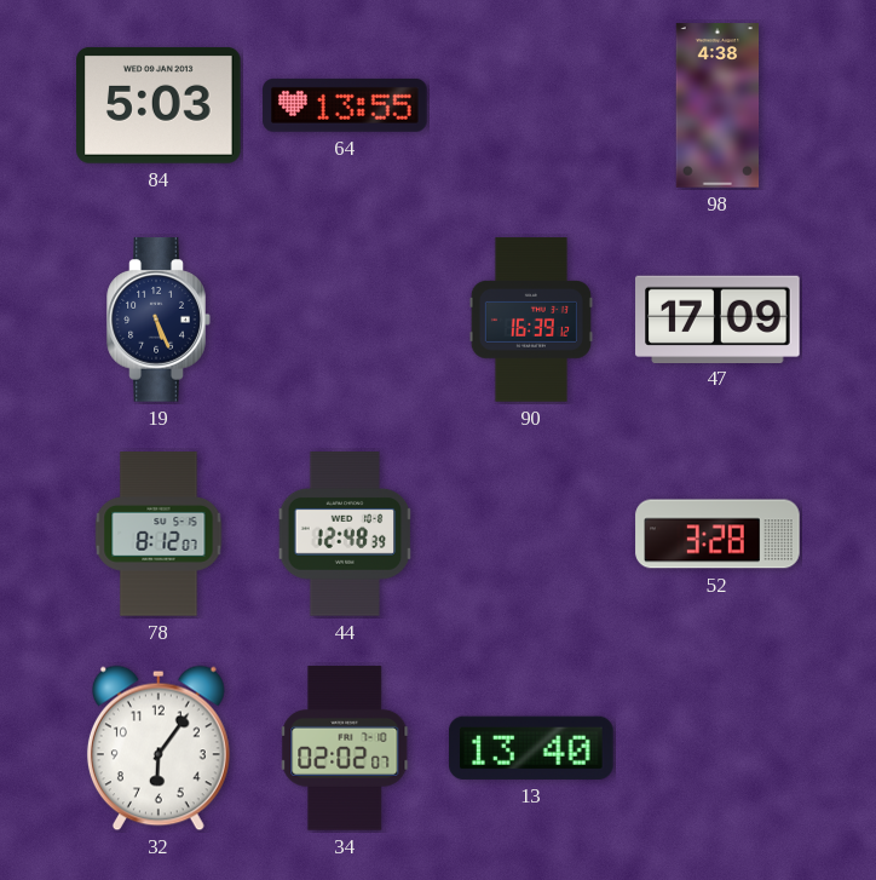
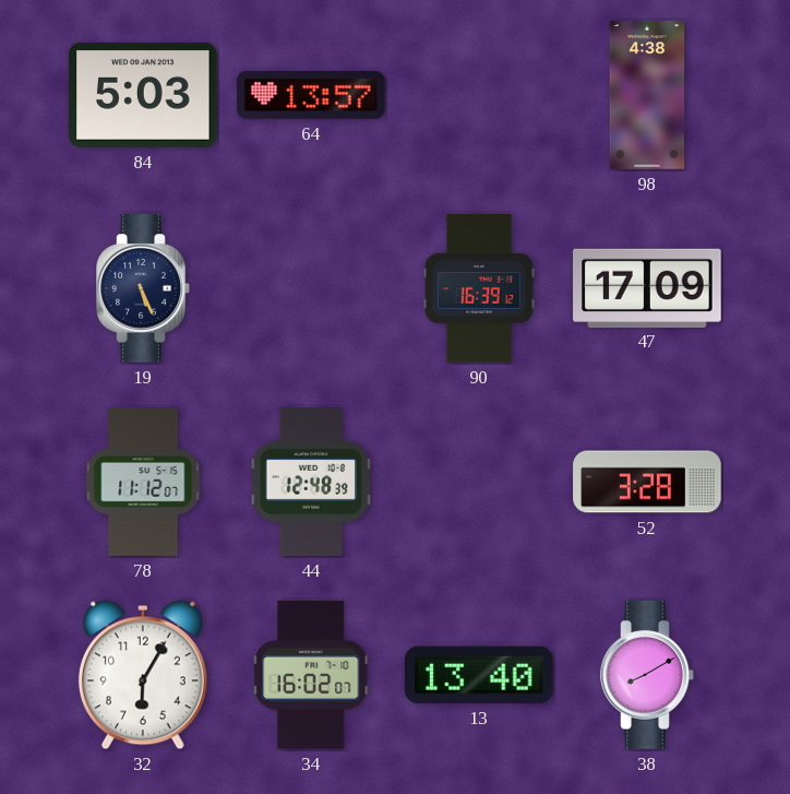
64: 13:55 -> 13:57 (311, 95)
78: 8:12 -> 11:12 (143, 482)
32: 6:06 -> 6:05 (143, 675)
34: 02:02 -> 16:02 (312, 675)
38: none -> 8:10 (647, 675)
